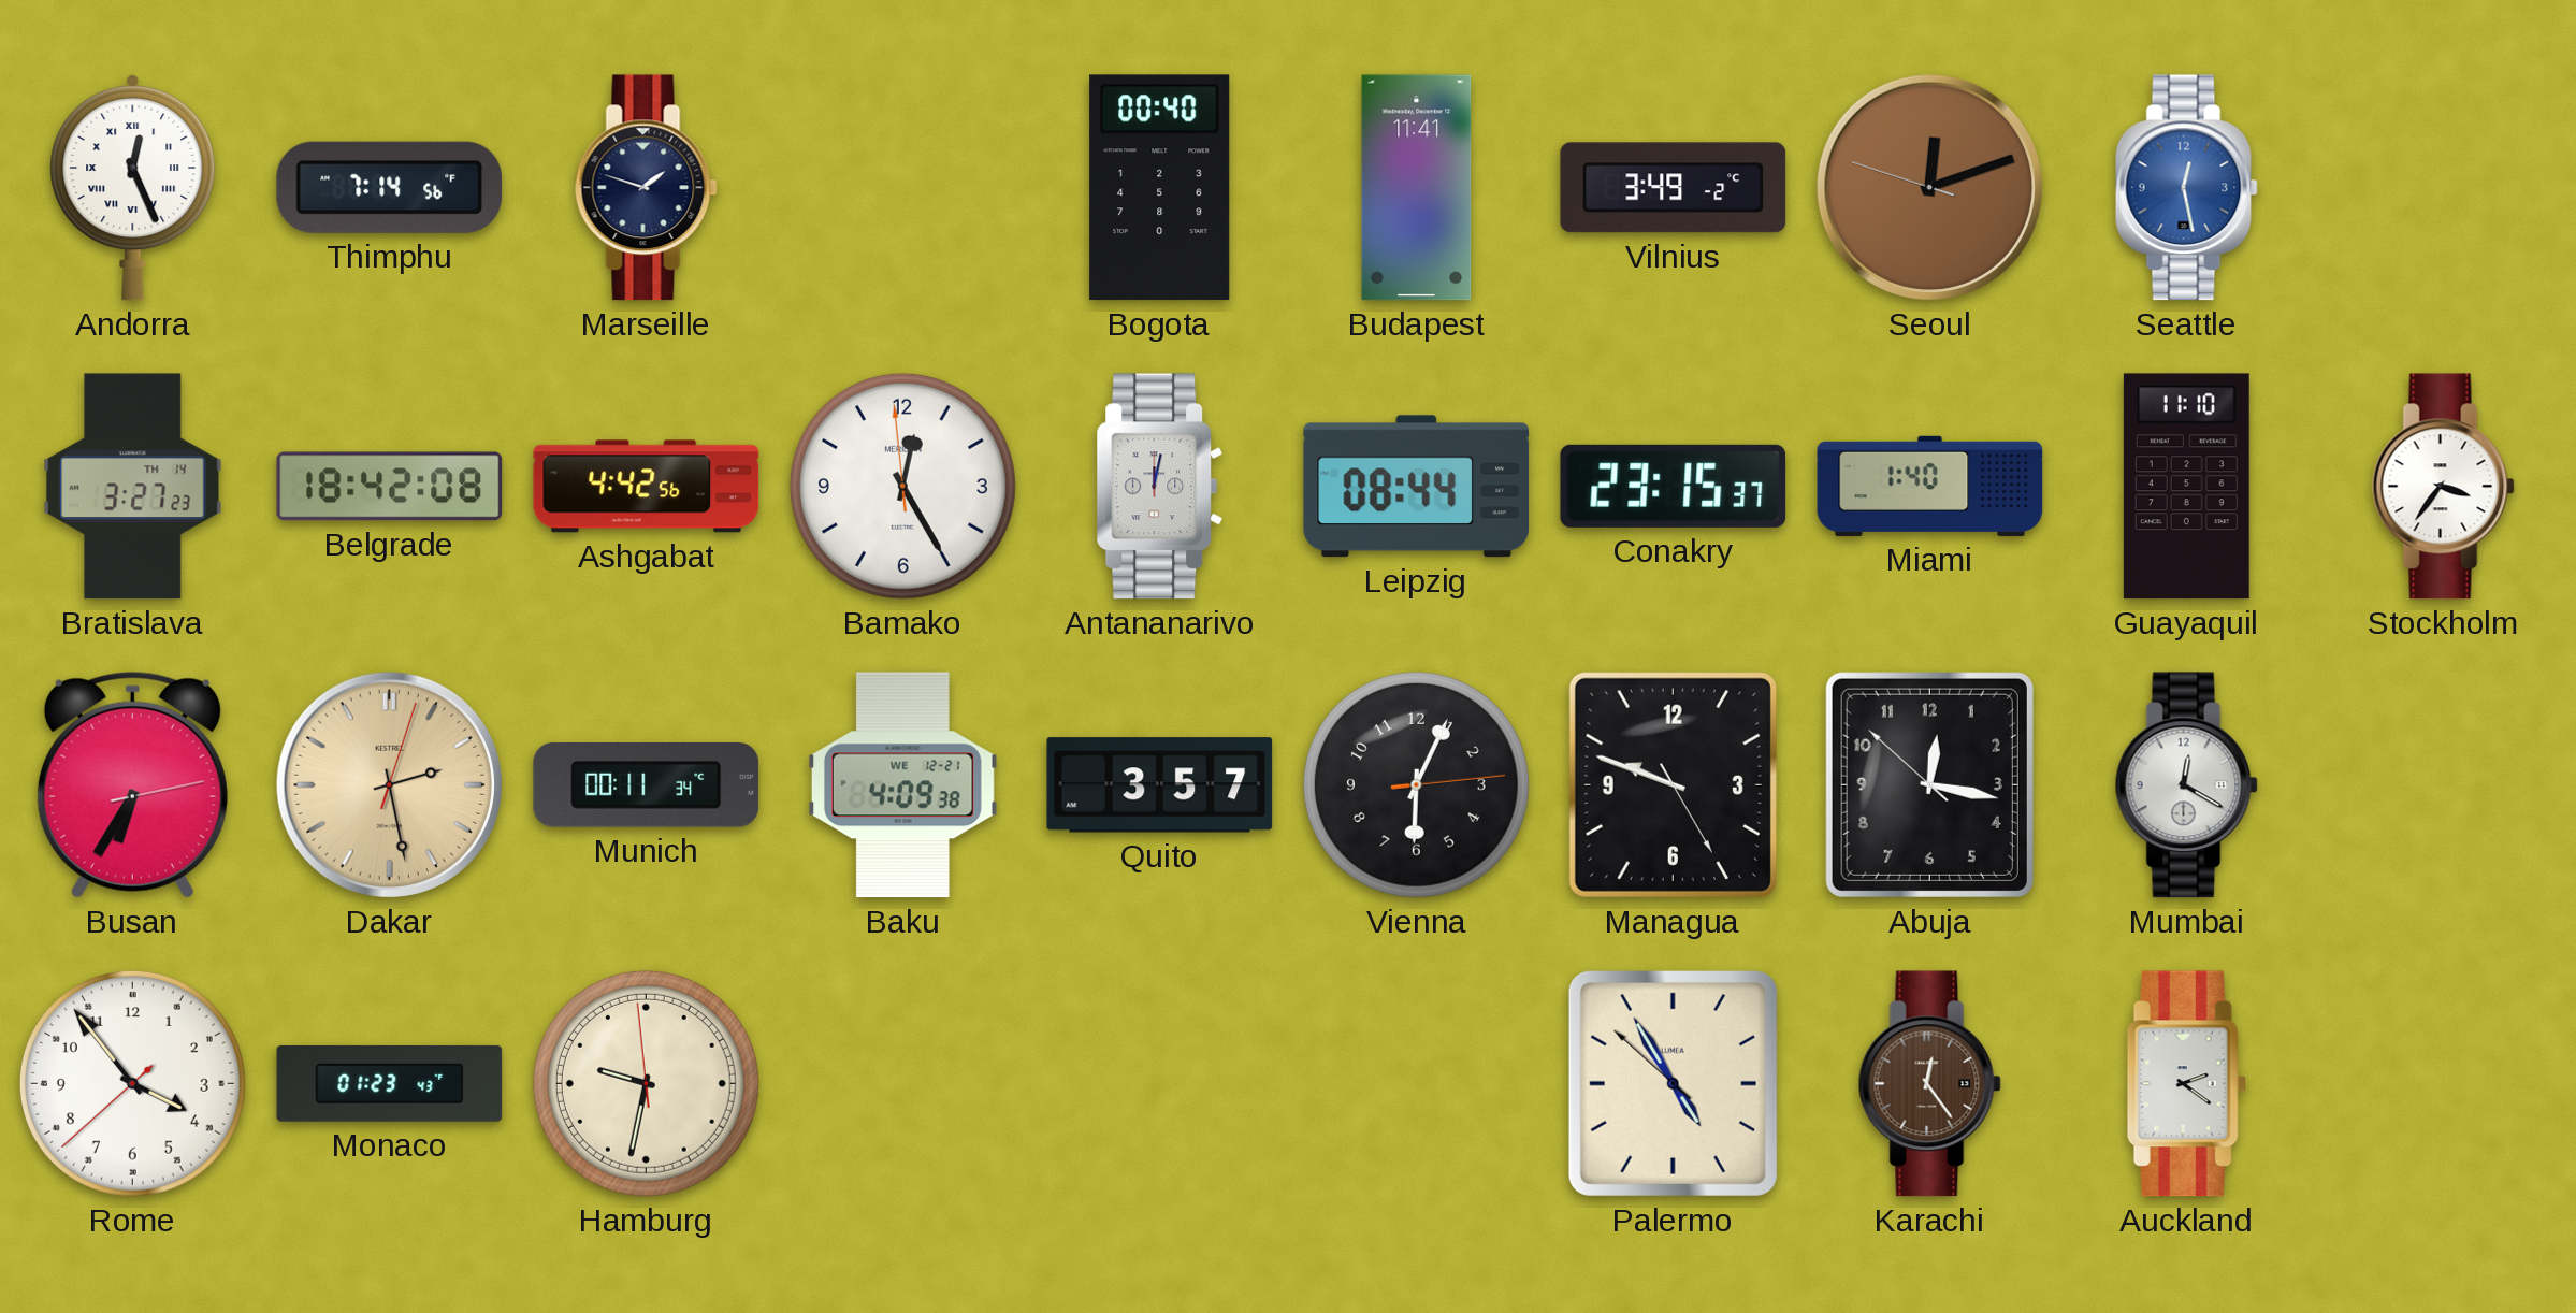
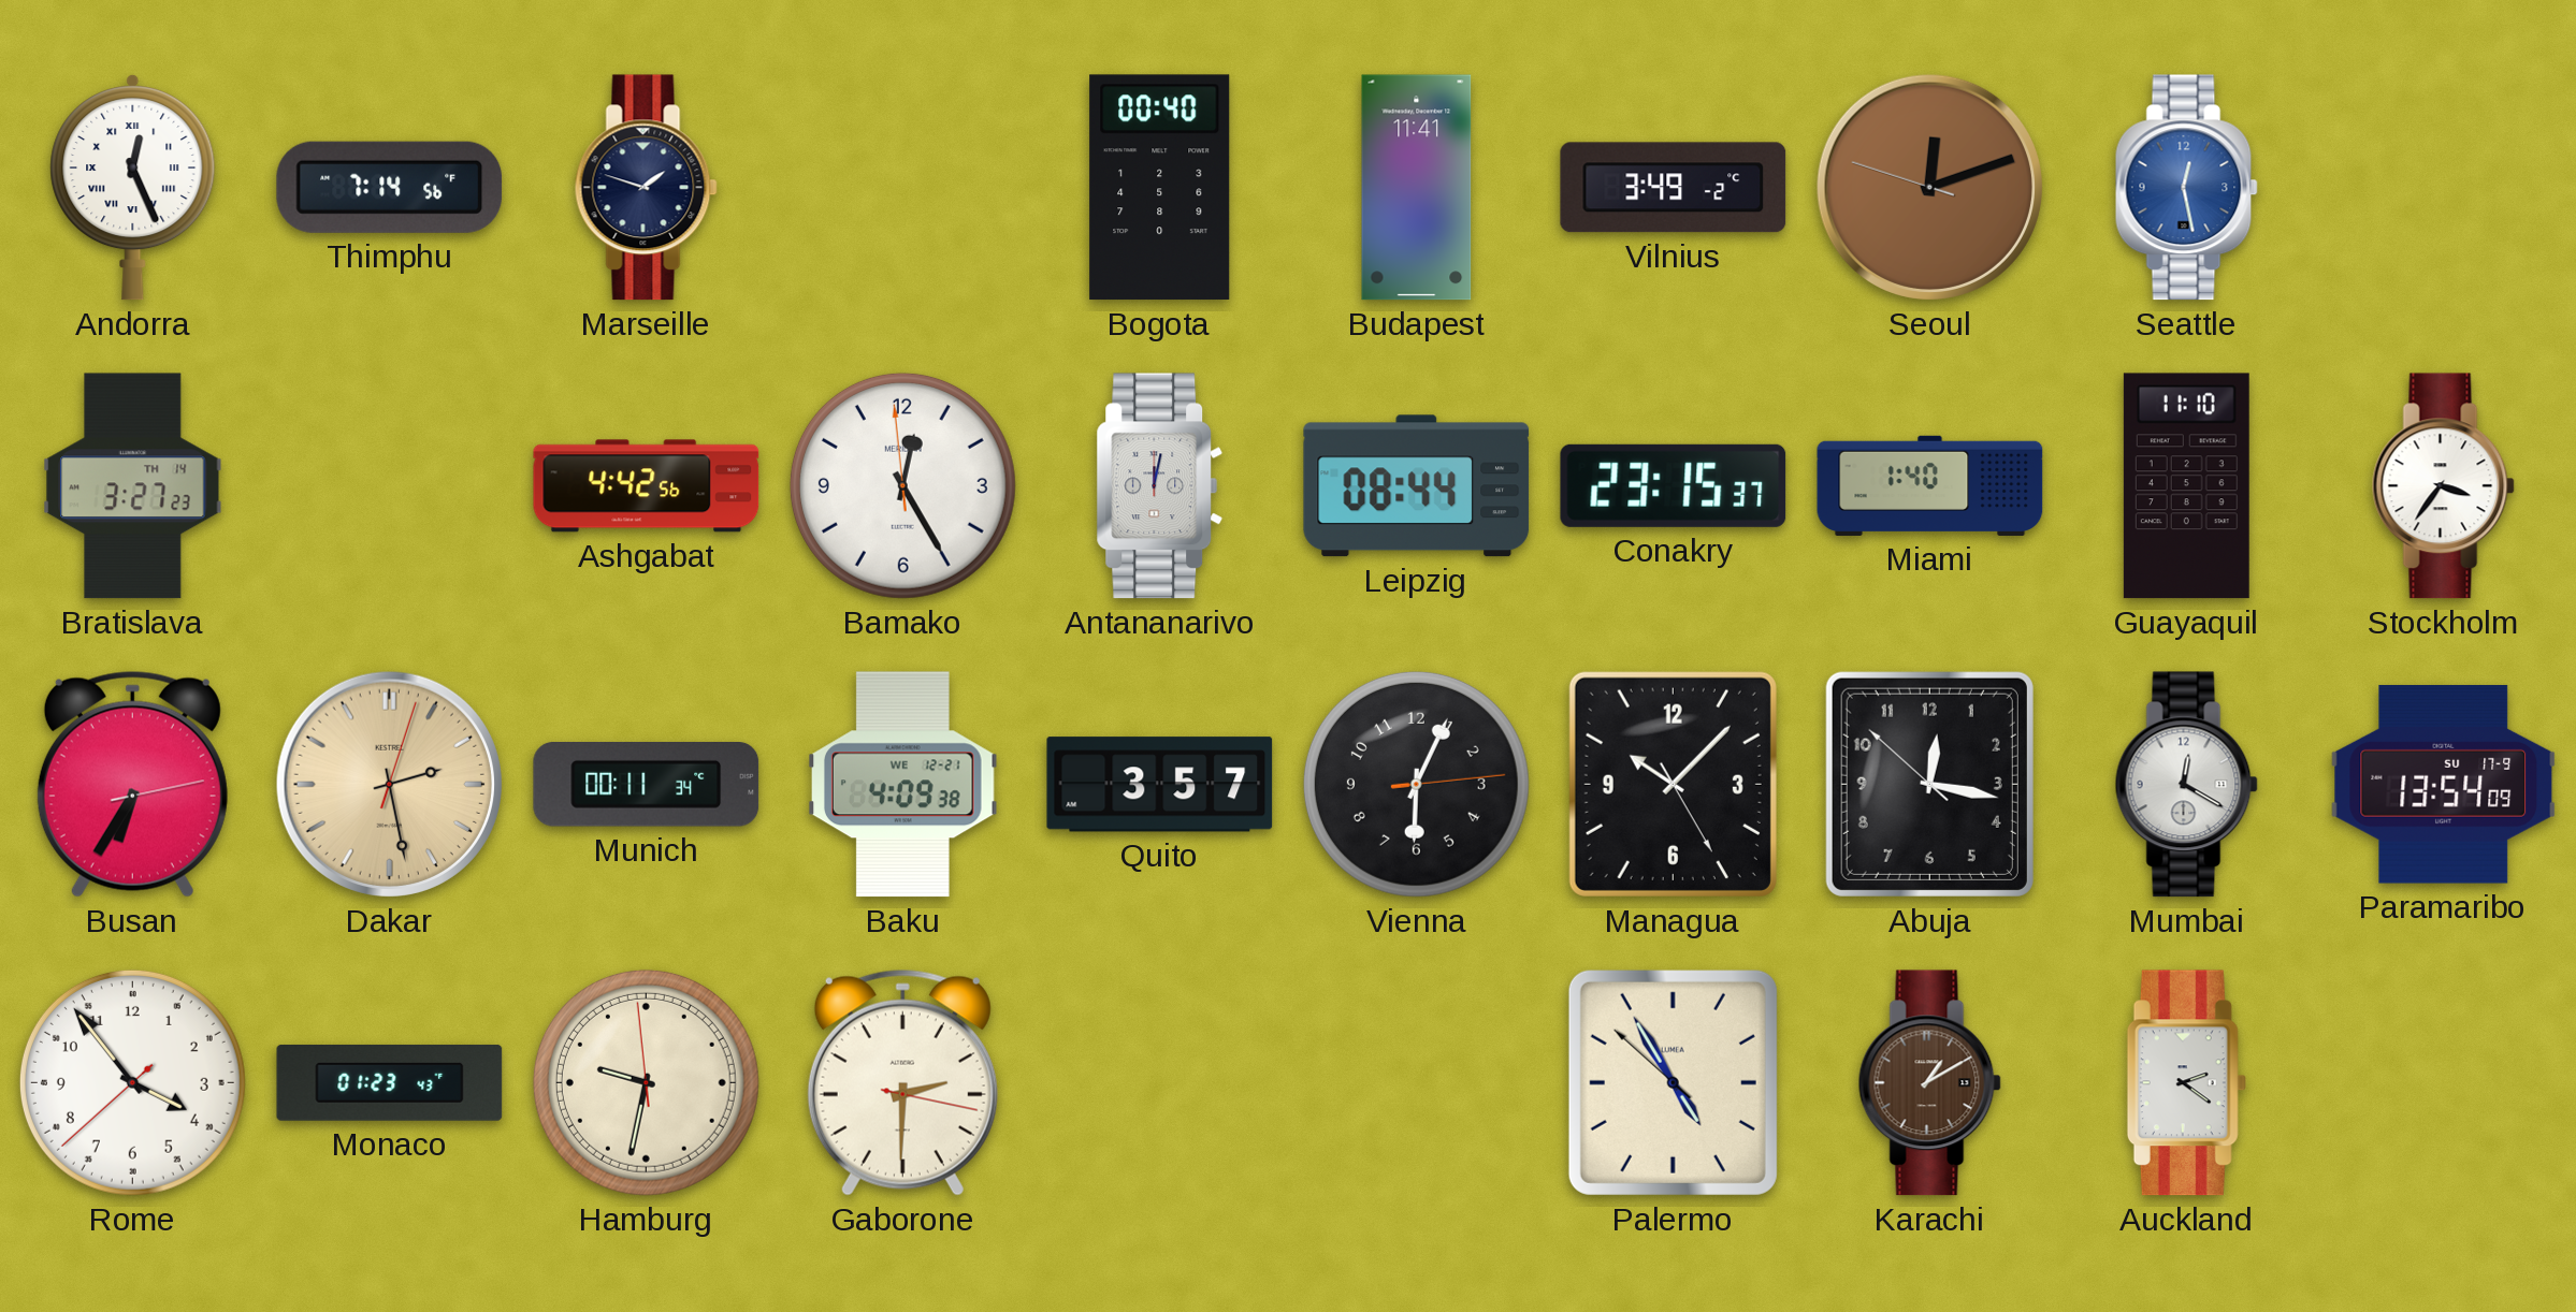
Belgrade: 18:42 -> none (390, 487)
Managua: 9:48 -> 10:07 (1673, 784)
Paramaribo: none -> 13:54 (2444, 784)
Gaborone: none -> 2:30 (902, 1082)
Karachi: 12:24 -> 1:10 (1929, 1083)
